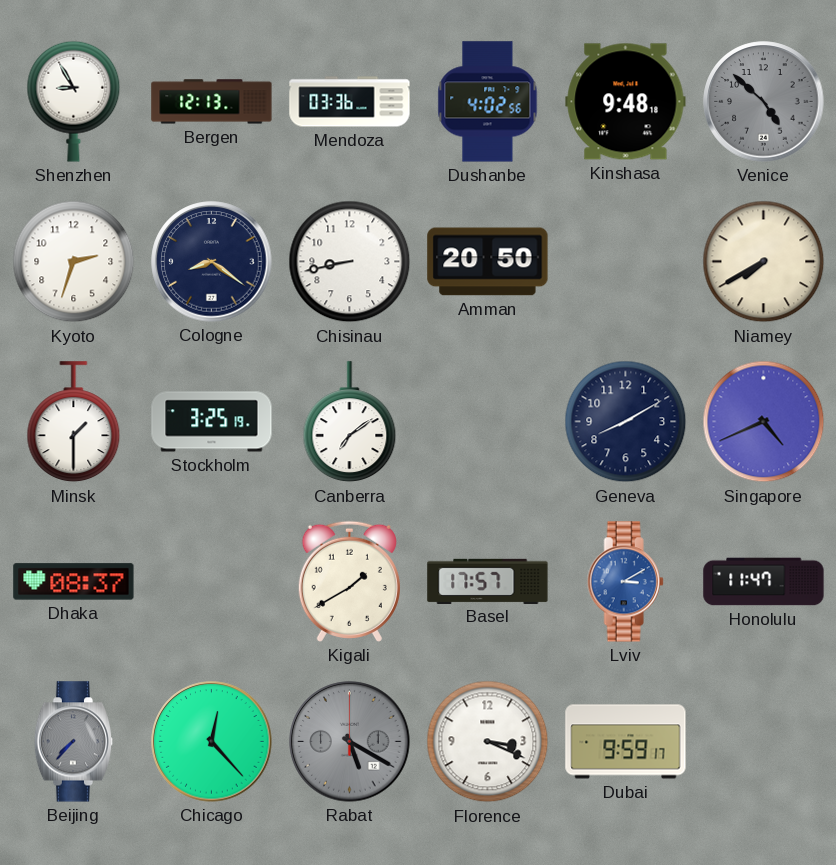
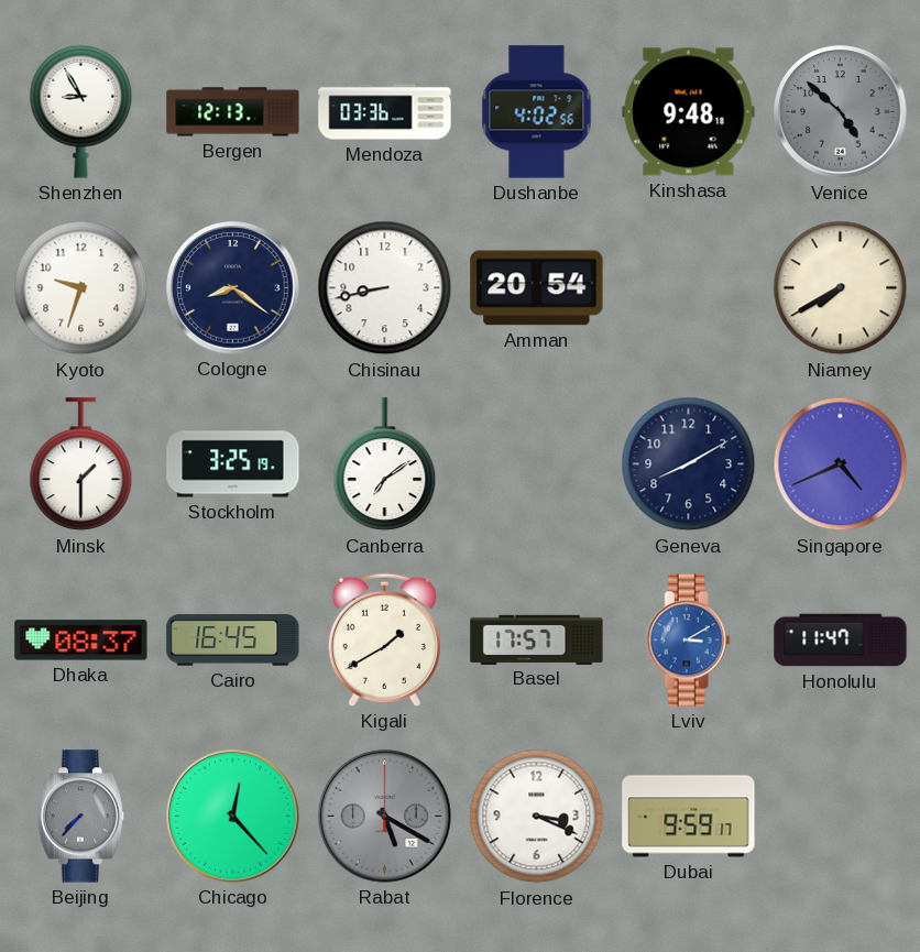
Kyoto: 2:33 -> 9:33 (81, 288)
Amman: 20:50 -> 20:54 (537, 288)
Cairo: none -> 16:45 (233, 641)
